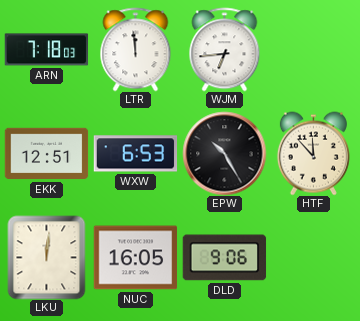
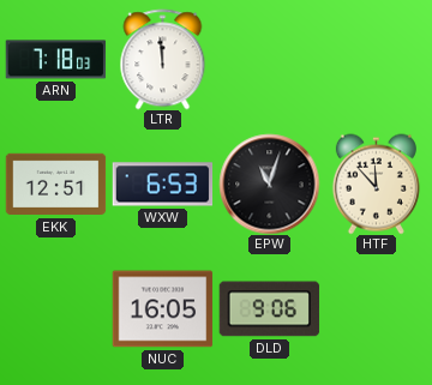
WJM: 6:44 -> none (225, 49)
EPW: 10:25 -> 11:03 (269, 184)
LKU: 12:01 -> none (47, 257)
